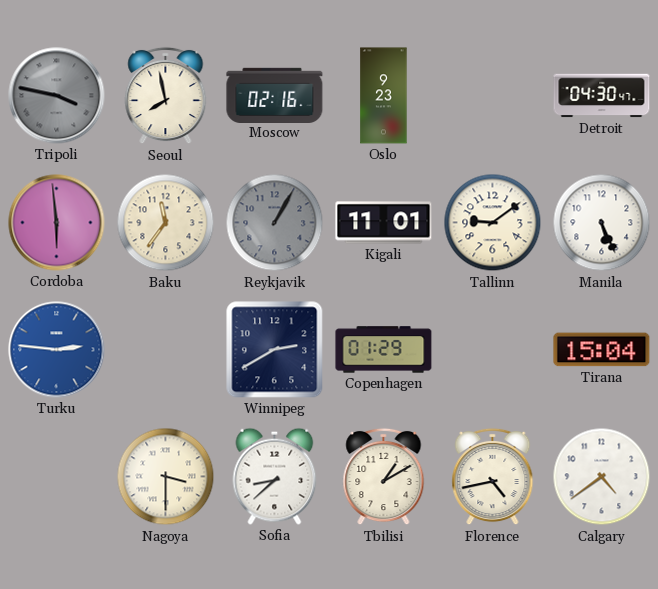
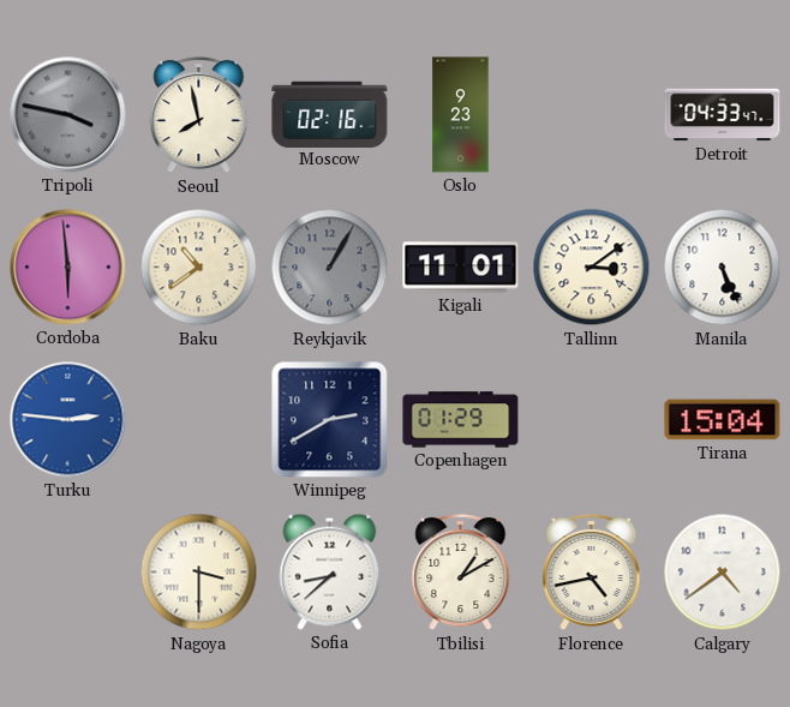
Detroit: 04:30 -> 04:33 (723, 115)
Baku: 11:36 -> 10:39 (199, 268)
Tallinn: 9:09 -> 3:09 (592, 268)
